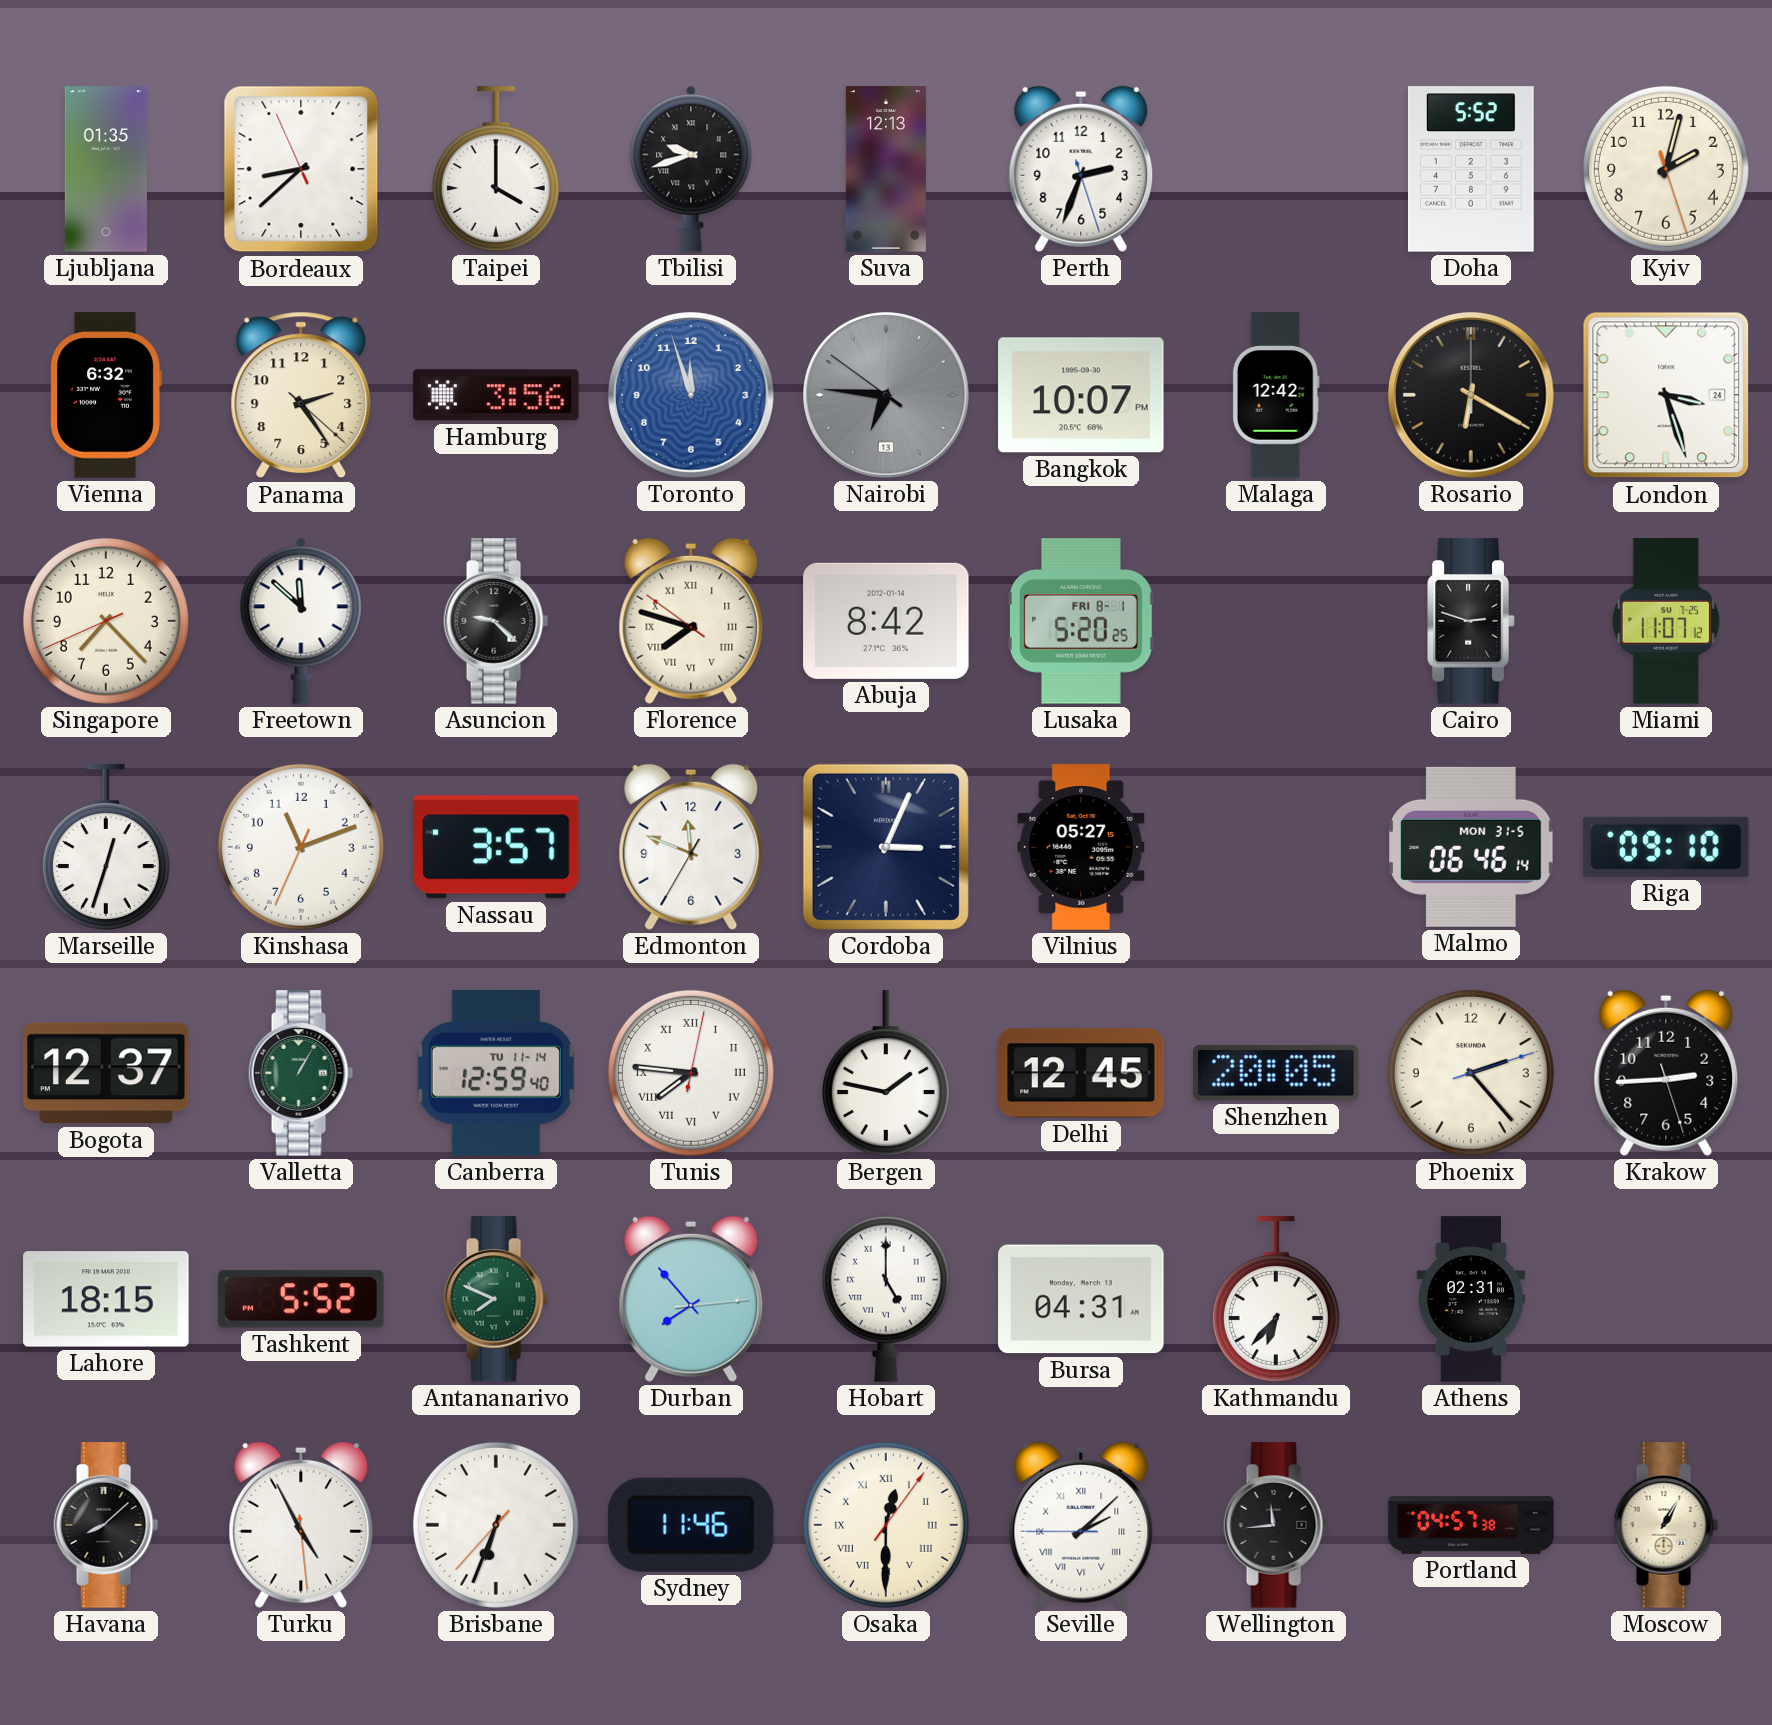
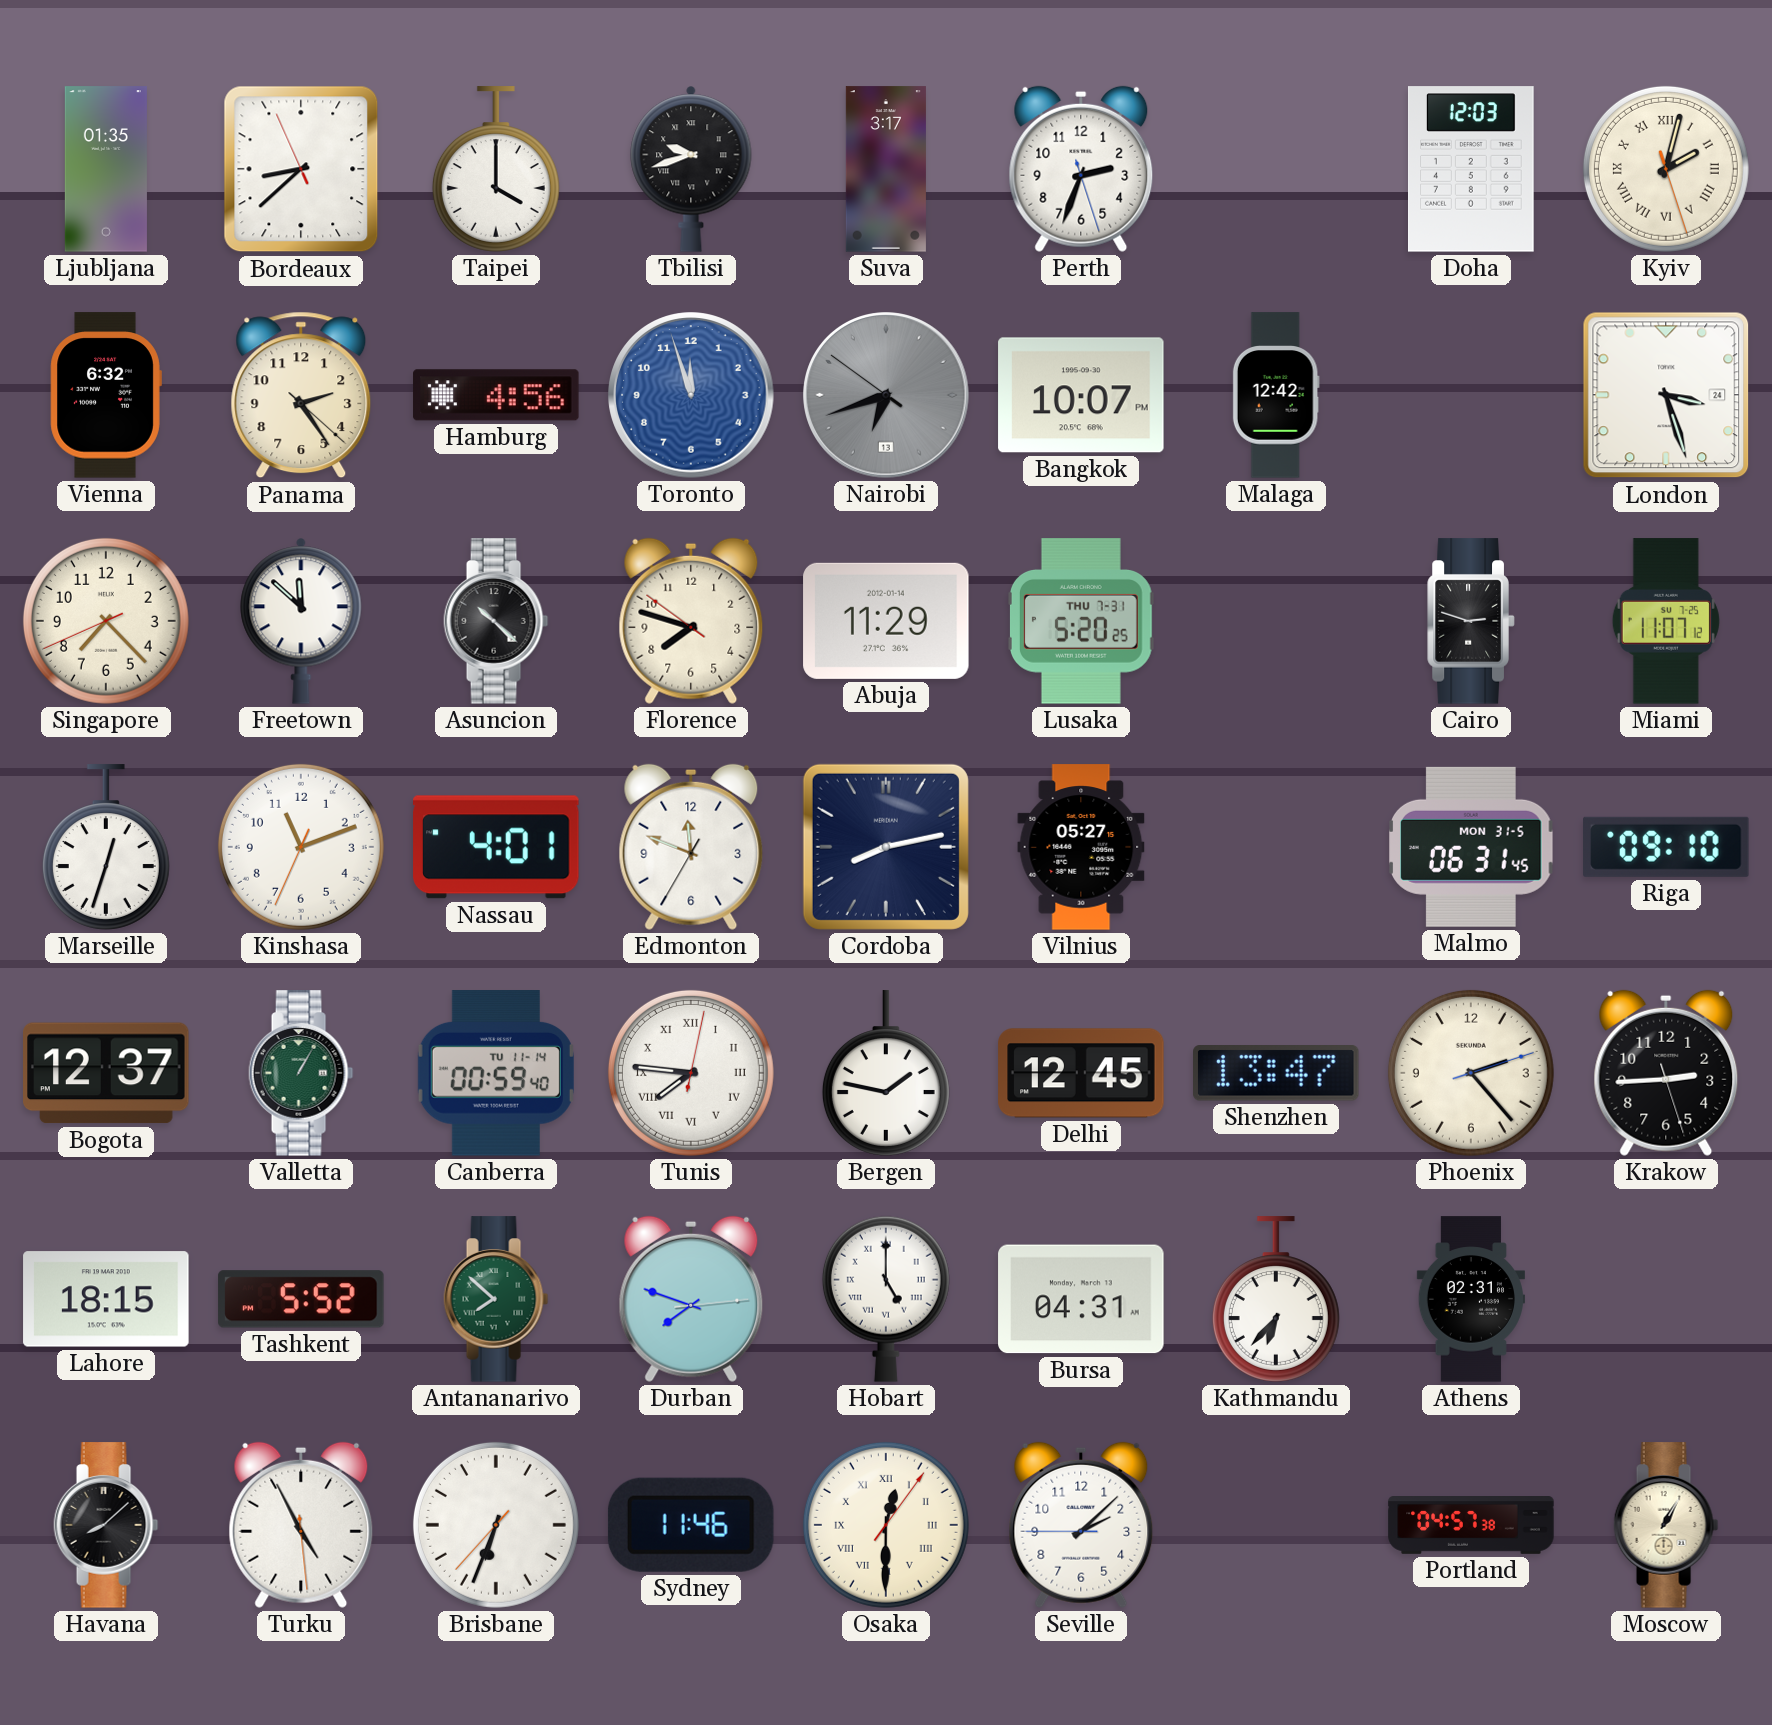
Suva: 12:13 -> 3:17 (886, 169)
Doha: 5:52 -> 12:03 (1472, 169)
Kyiv numerals: Arabic -> Roman (1666, 169)
Hamburg: 3:56 -> 4:56 (496, 395)
Nairobi: 6:45 -> 6:41 (886, 395)
Rosario: 6:20 -> none (1471, 395)
Asuncion: 9:22 -> 10:22 (496, 621)
Florence numerals: Roman -> Arabic (691, 621)
Abuja: 8:42 -> 11:29 (886, 621)
Lusaka date: FRI 8-1 -> THU 7-31 (1081, 621)
Nassau: 3:57 -> 4:01 (496, 847)
Cordoba: 3:04 -> 8:13 (886, 847)
Malmo: 06:46 -> 06:31 (1471, 847)
Canberra: 12:59 -> 00:59 (496, 1073)
Shenzhen: 20:05 -> 13:47 (1277, 1074)
Antananarivo: 7:49 -> 7:52 (496, 1299)
Durban: 7:53 -> 7:48 (691, 1299)
Seville numerals: Roman -> Arabic (1081, 1525)
Wellington: 11:44 -> none (1276, 1525)
